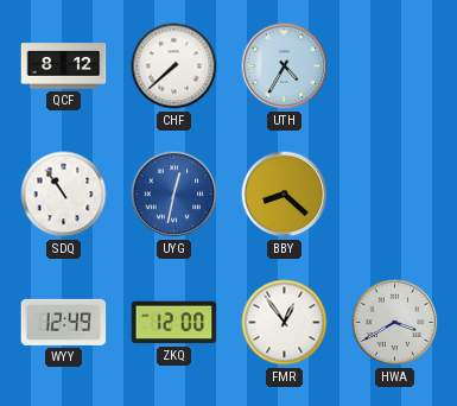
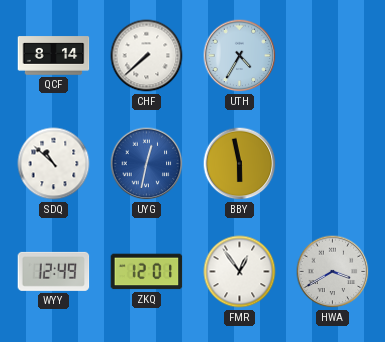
QCF: 8:12 -> 8:14 (54, 56)
SDQ: 10:54 -> 10:52 (54, 164)
BBY: 8:22 -> 5:58 (240, 164)
ZKQ: 12:00 -> 12:01 (147, 272)
